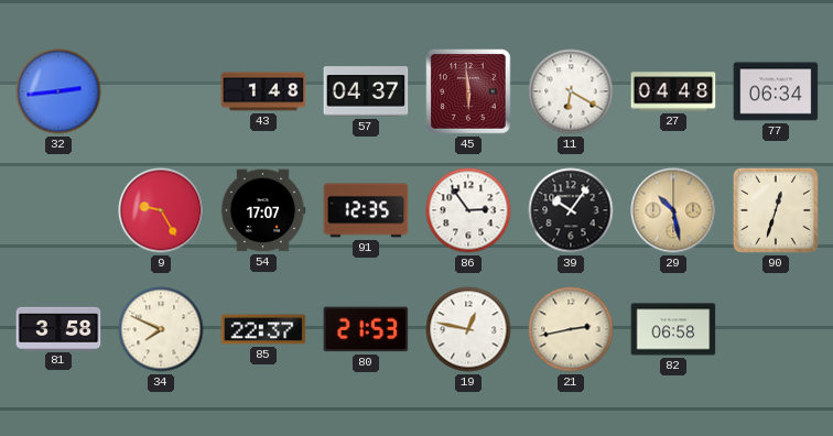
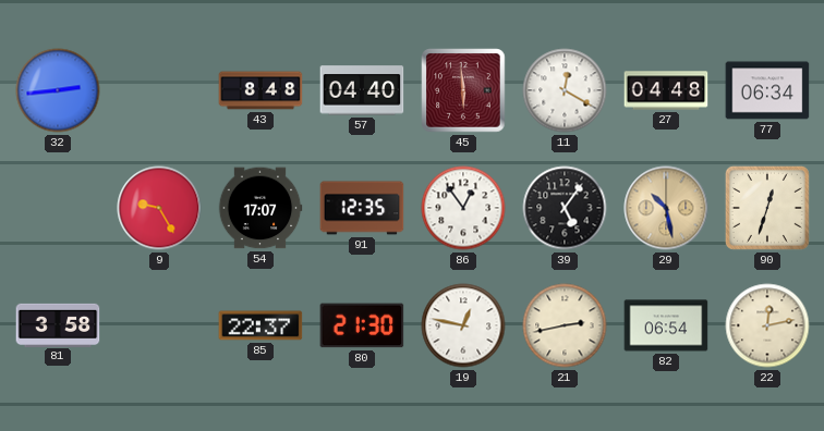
43: 1:48 -> 8:48 (260, 90)
57: 04:37 -> 04:40 (362, 90)
11: 6:20 -> 12:20 (565, 90)
86: 2:54 -> 12:54 (463, 208)
39: 10:06 -> 5:06 (565, 208)
34: 7:49 -> none (161, 329)
80: 21:53 -> 21:30 (362, 325)
82: 06:58 -> 06:54 (666, 325)
22: none -> 12:13 (767, 325)
